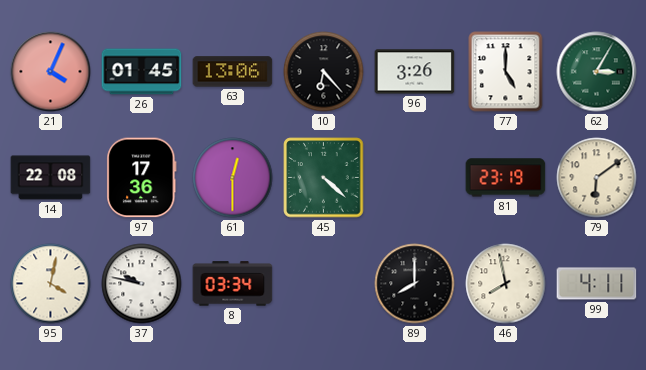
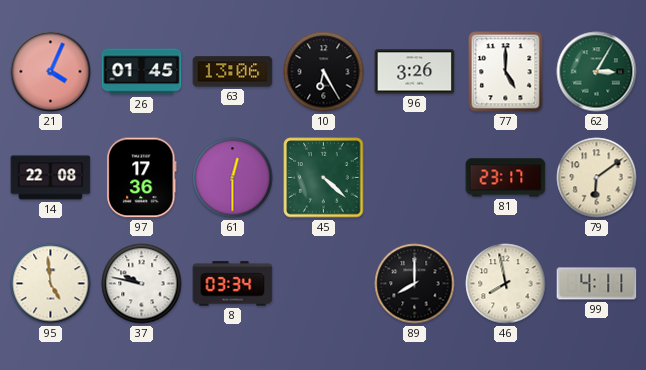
10: 6:23 -> 6:25 (324, 72)
81: 23:19 -> 23:17 (506, 178)
95: 4:02 -> 4:59 (51, 284)
